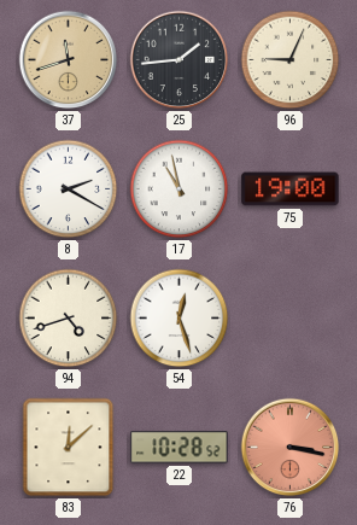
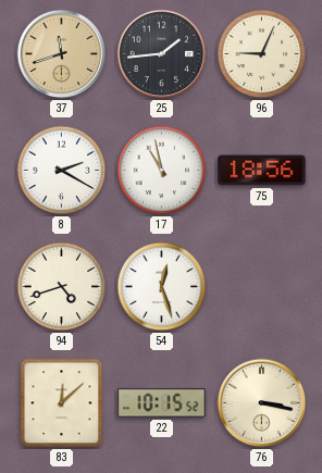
75: 19:00 -> 18:56 (262, 171)
22: 10:28 -> 10:15 (162, 403)
76 dial: salmon -> cream (262, 403)
